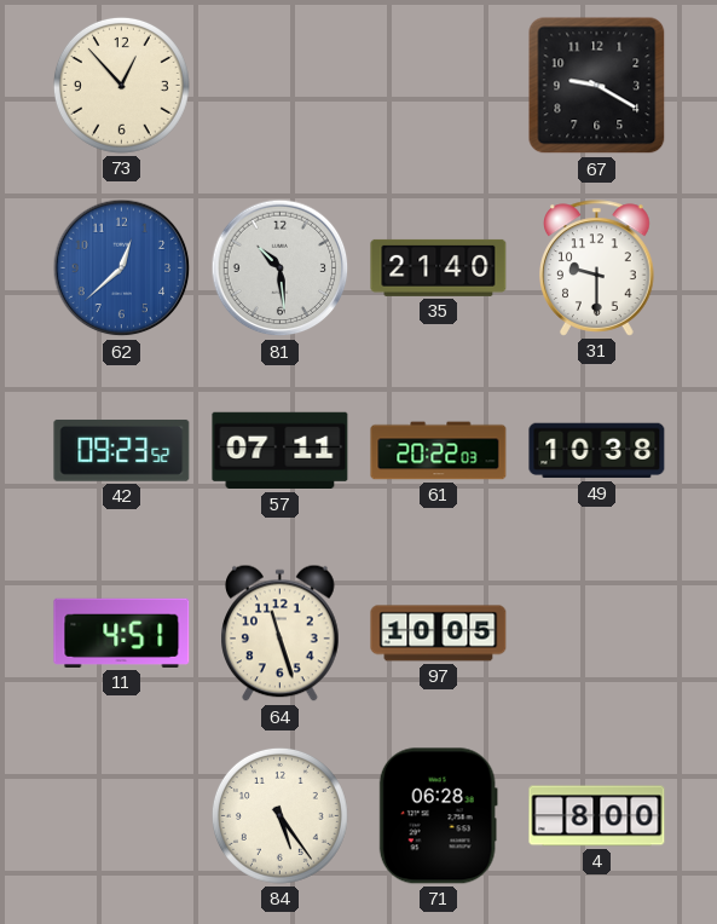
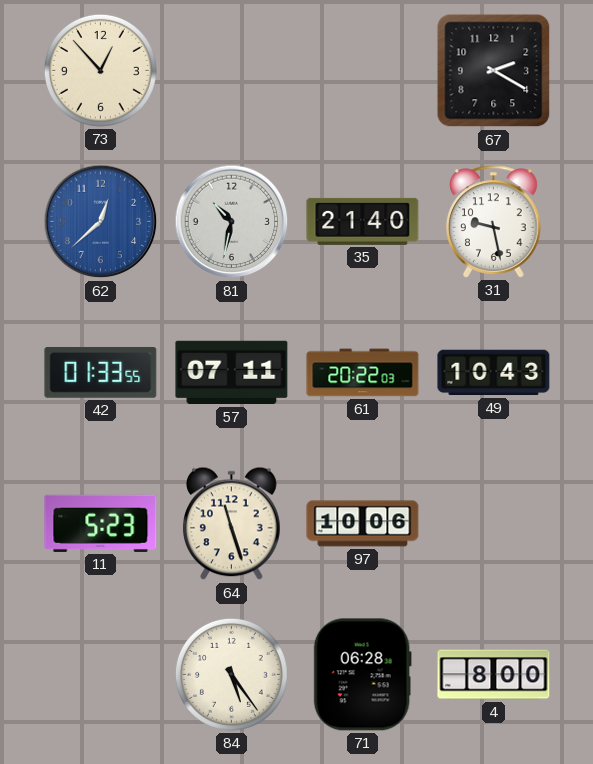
67: 9:20 -> 2:20 (494, 71)
81: 10:29 -> 10:32 (232, 222)
31: 9:30 -> 9:28 (494, 222)
42: 09:23 -> 01:33 (101, 372)
49: 10:38 -> 10:43 (494, 373)
11: 4:51 -> 5:23 (101, 523)
97: 10:05 -> 10:06 (363, 524)
